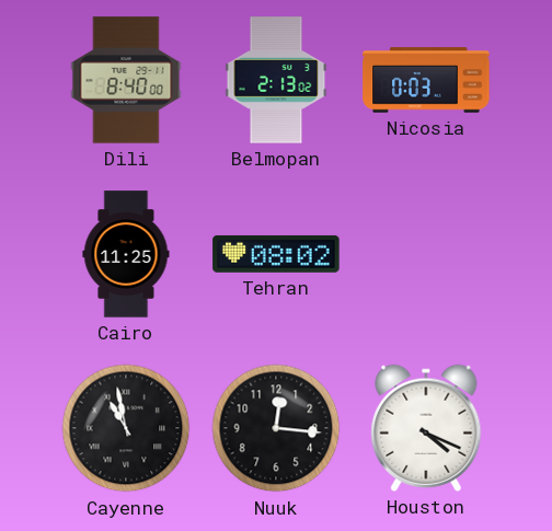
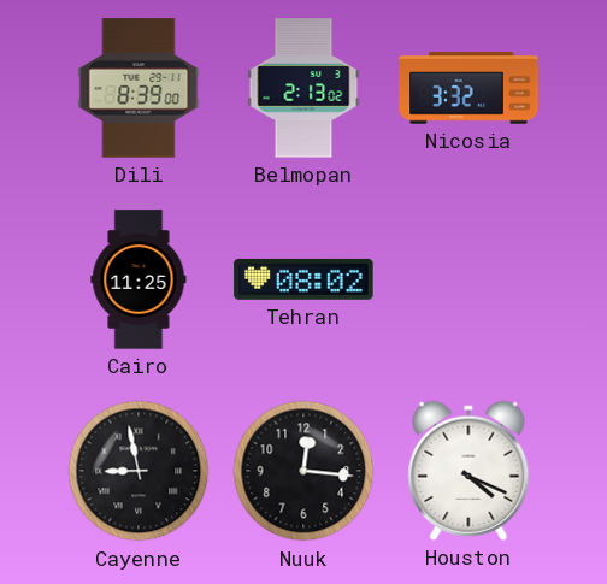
Dili: 8:40 -> 8:39 (139, 88)
Nicosia: 0:03 -> 3:32 (468, 88)
Cayenne: 10:58 -> 8:58 (139, 471)
